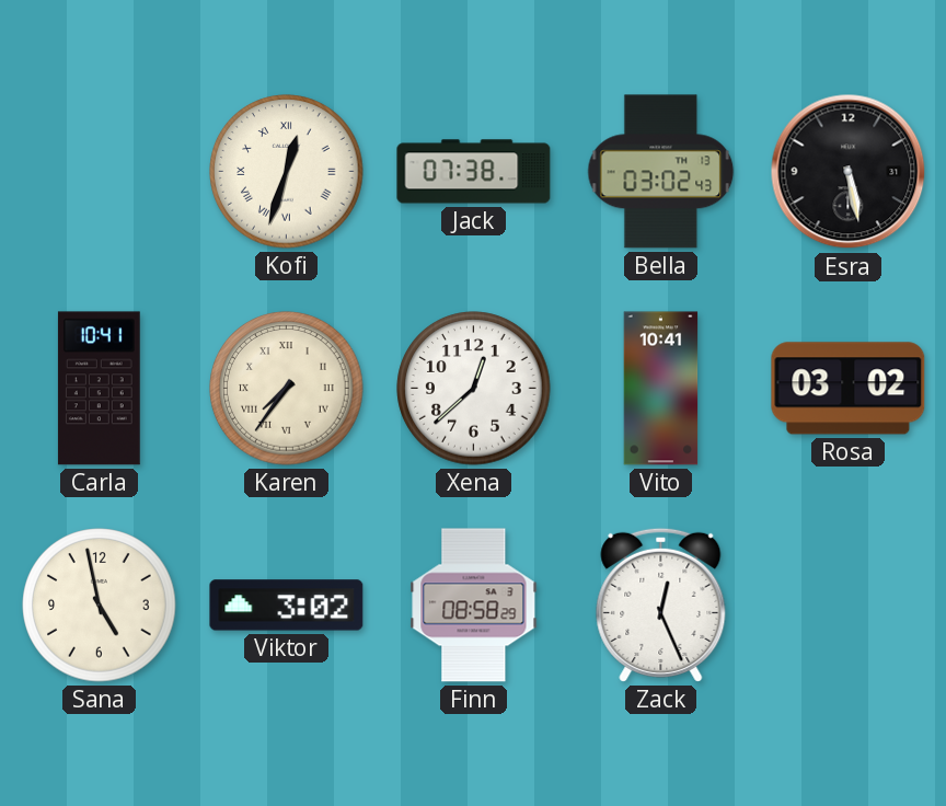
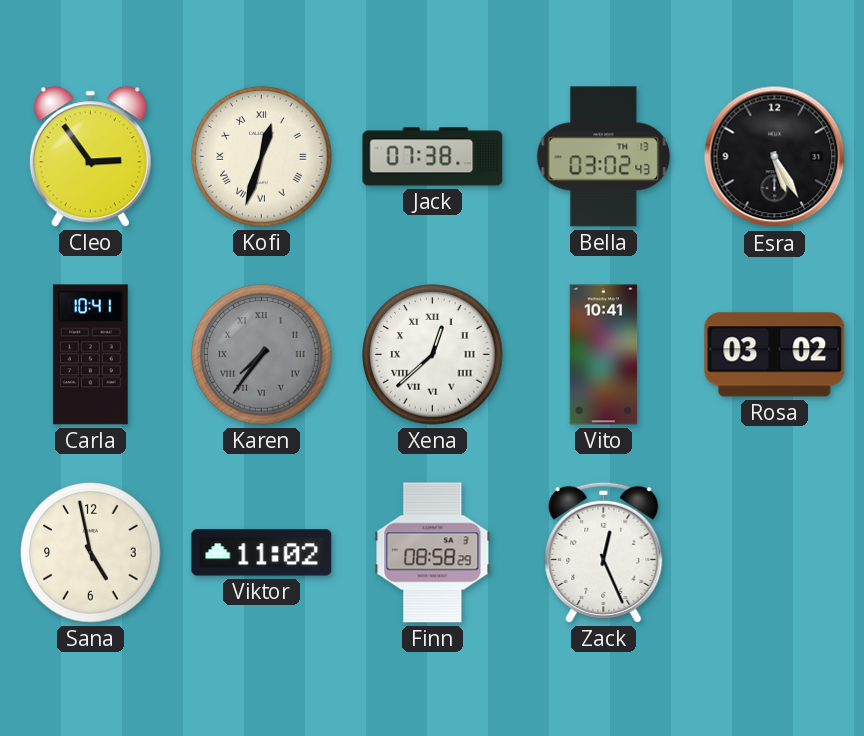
Cleo: none -> 2:54 (90, 157)
Esra: 5:28 -> 5:25 (775, 157)
Karen dial: cream -> grey (262, 355)
Xena numerals: Arabic -> Roman (433, 355)
Viktor: 3:02 -> 11:02 (262, 553)
